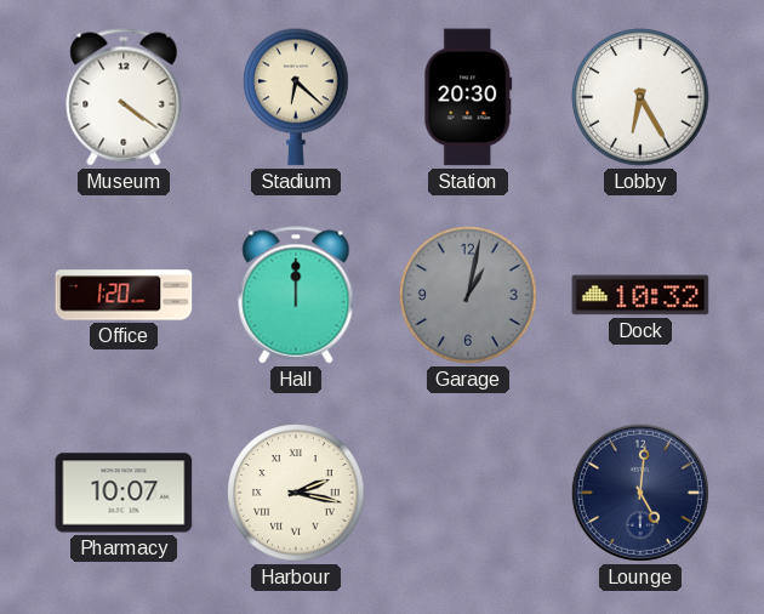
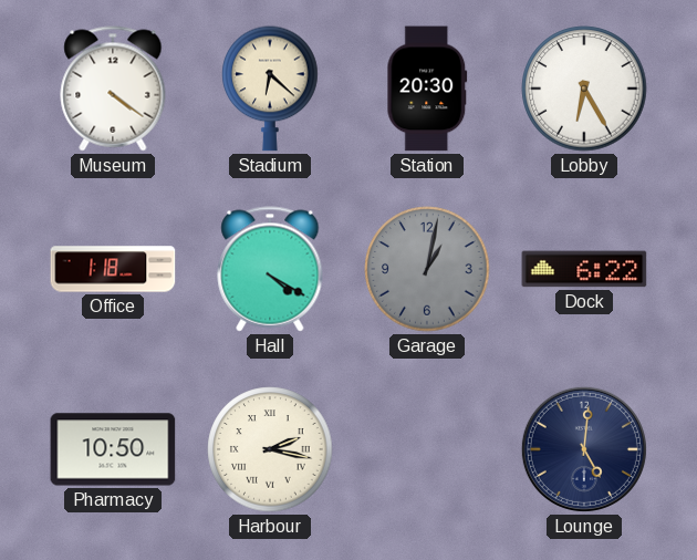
Office: 1:20 -> 1:18 (113, 269)
Hall: 12:00 -> 4:20 (270, 269)
Dock: 10:32 -> 6:22 (584, 269)
Pharmacy: 10:07 -> 10:50 (113, 449)
